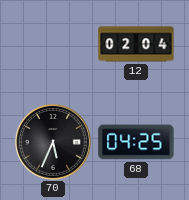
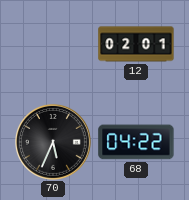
12: 02:04 -> 02:01 (136, 44)
68: 04:25 -> 04:22 (136, 142)
